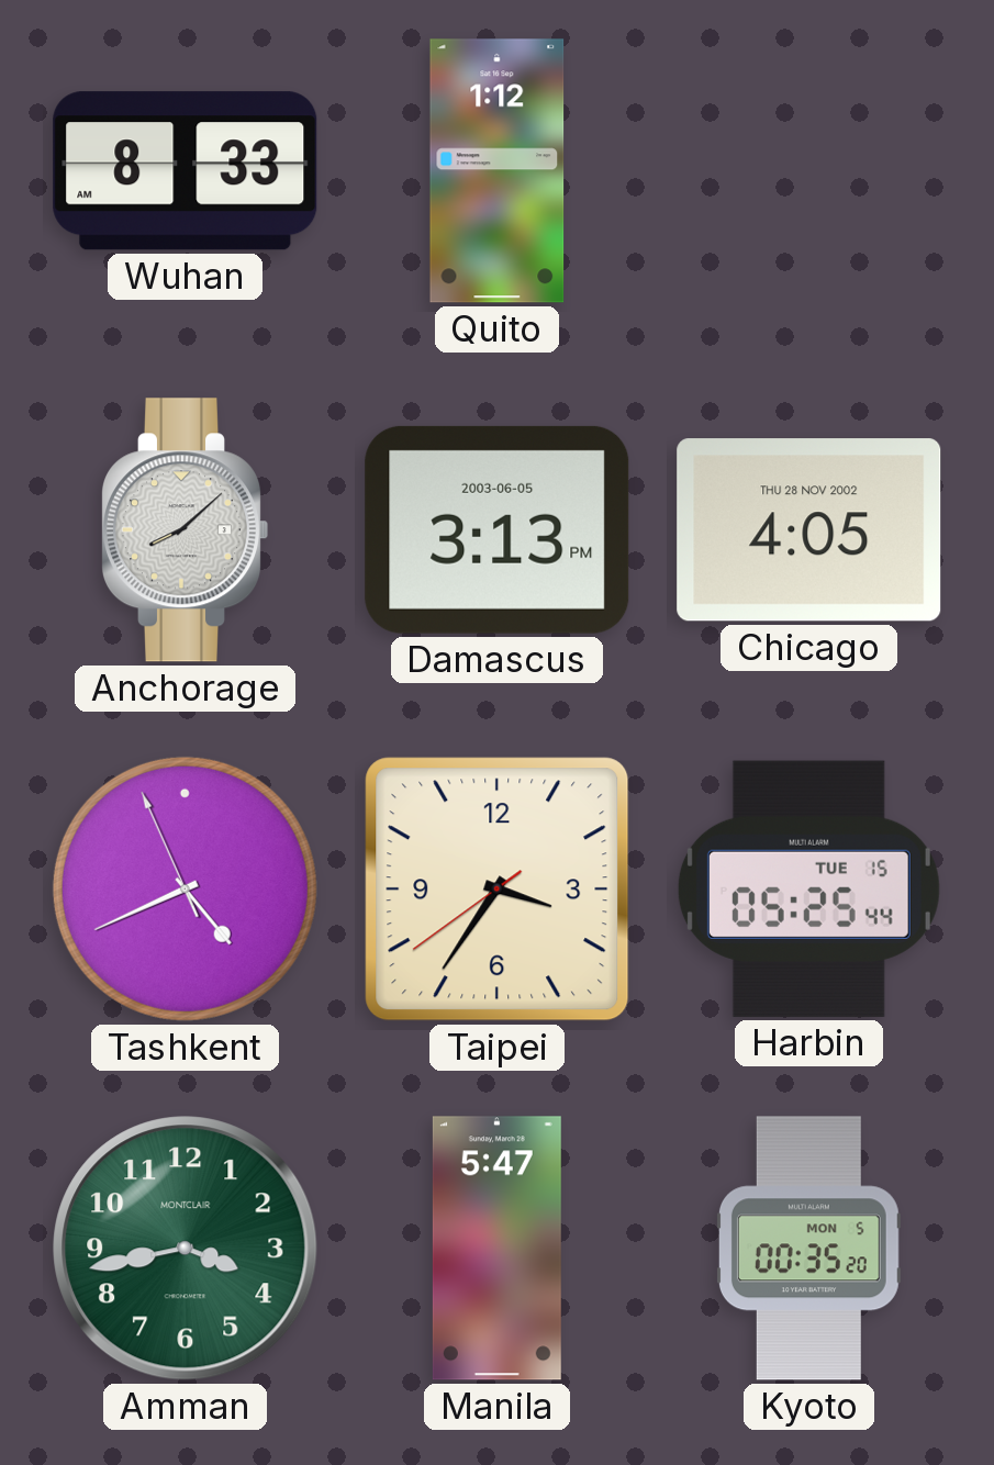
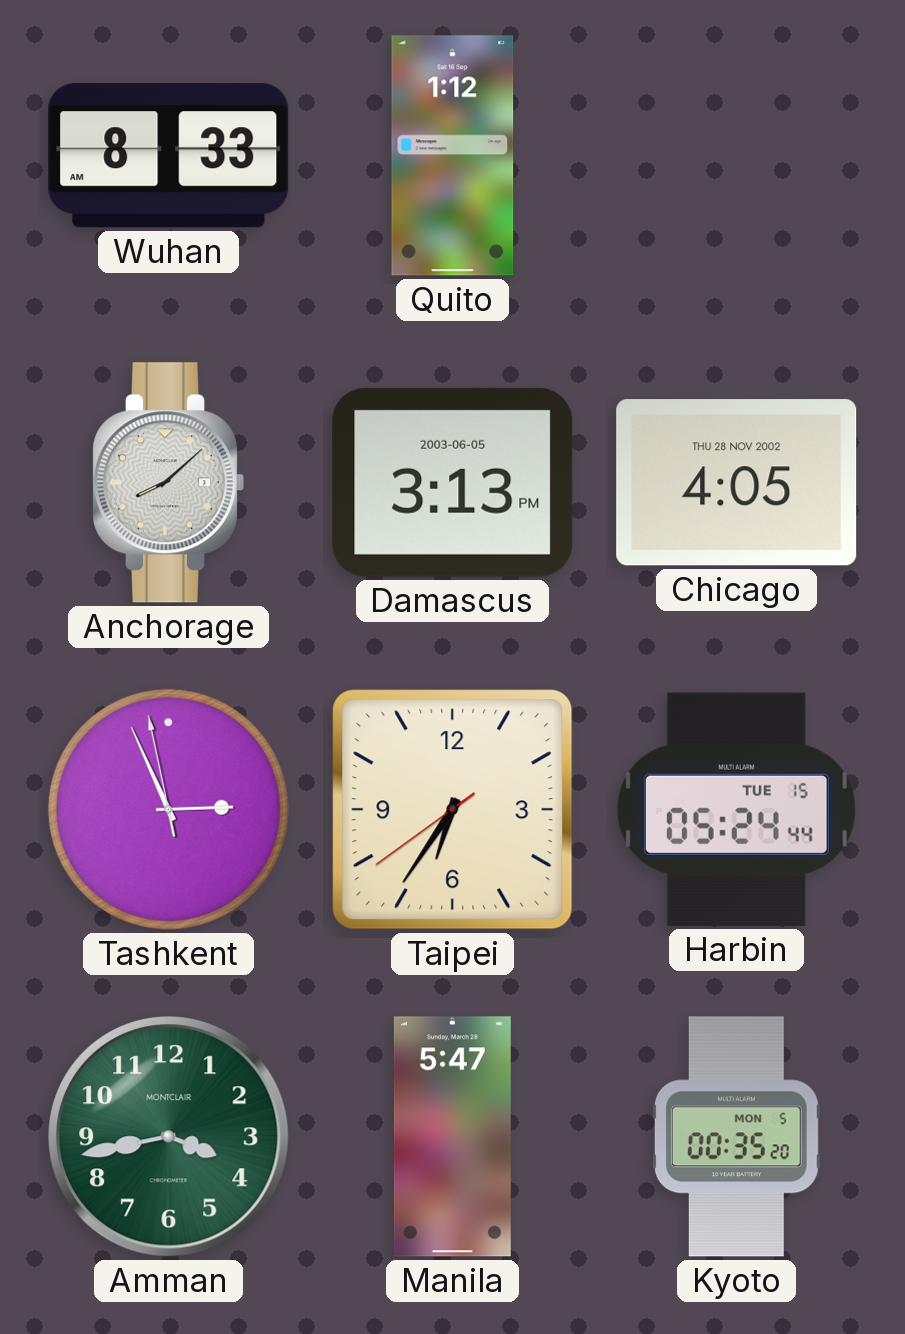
Tashkent: 4:40 -> 2:55 (168, 809)
Taipei: 3:35 -> 6:35 (453, 810)
Harbin: 05:25 -> 05:24 (736, 809)
